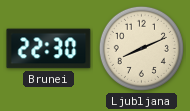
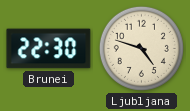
Ljubljana: 8:11 -> 4:48 (141, 48)
